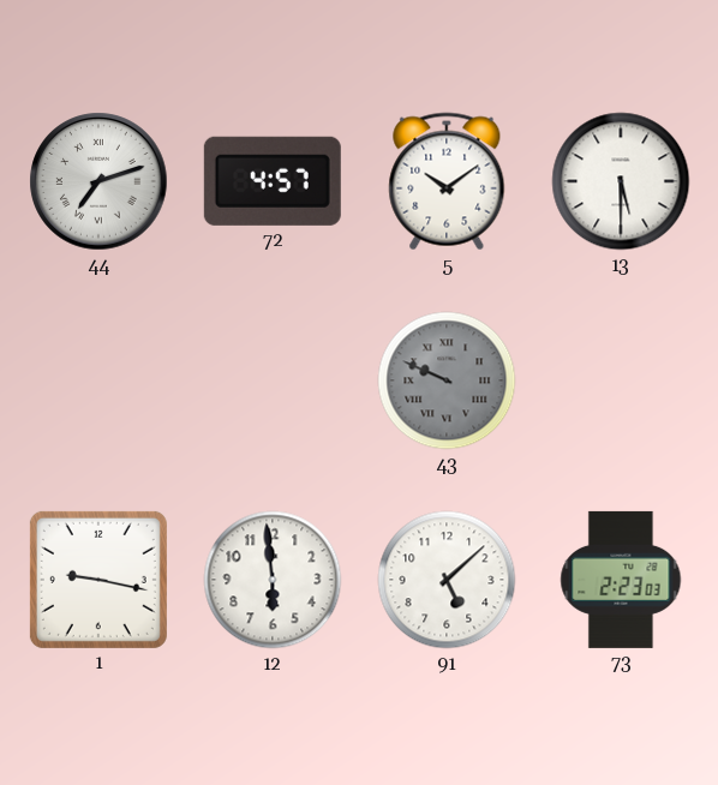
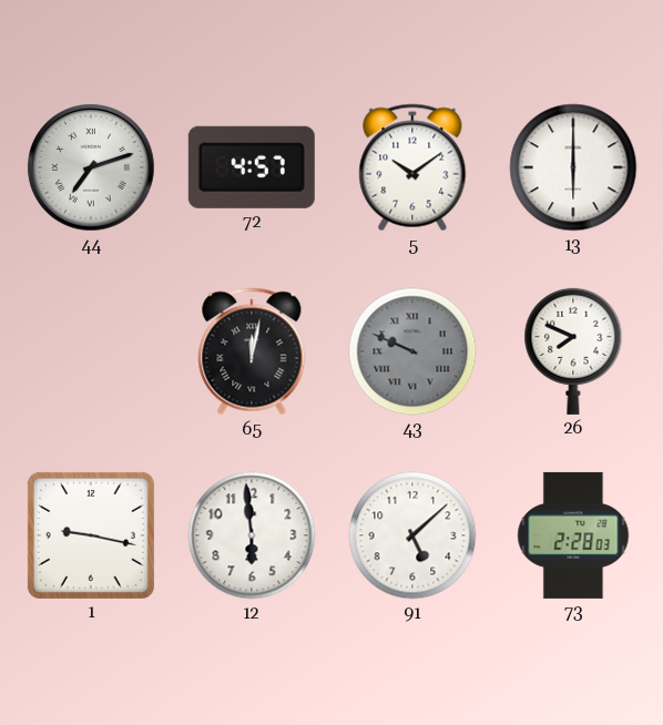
13: 5:30 -> 6:00 (573, 167)
65: none -> 12:02 (252, 351)
26: none -> 7:49 (573, 351)
73: 2:23 -> 2:28 (573, 535)
